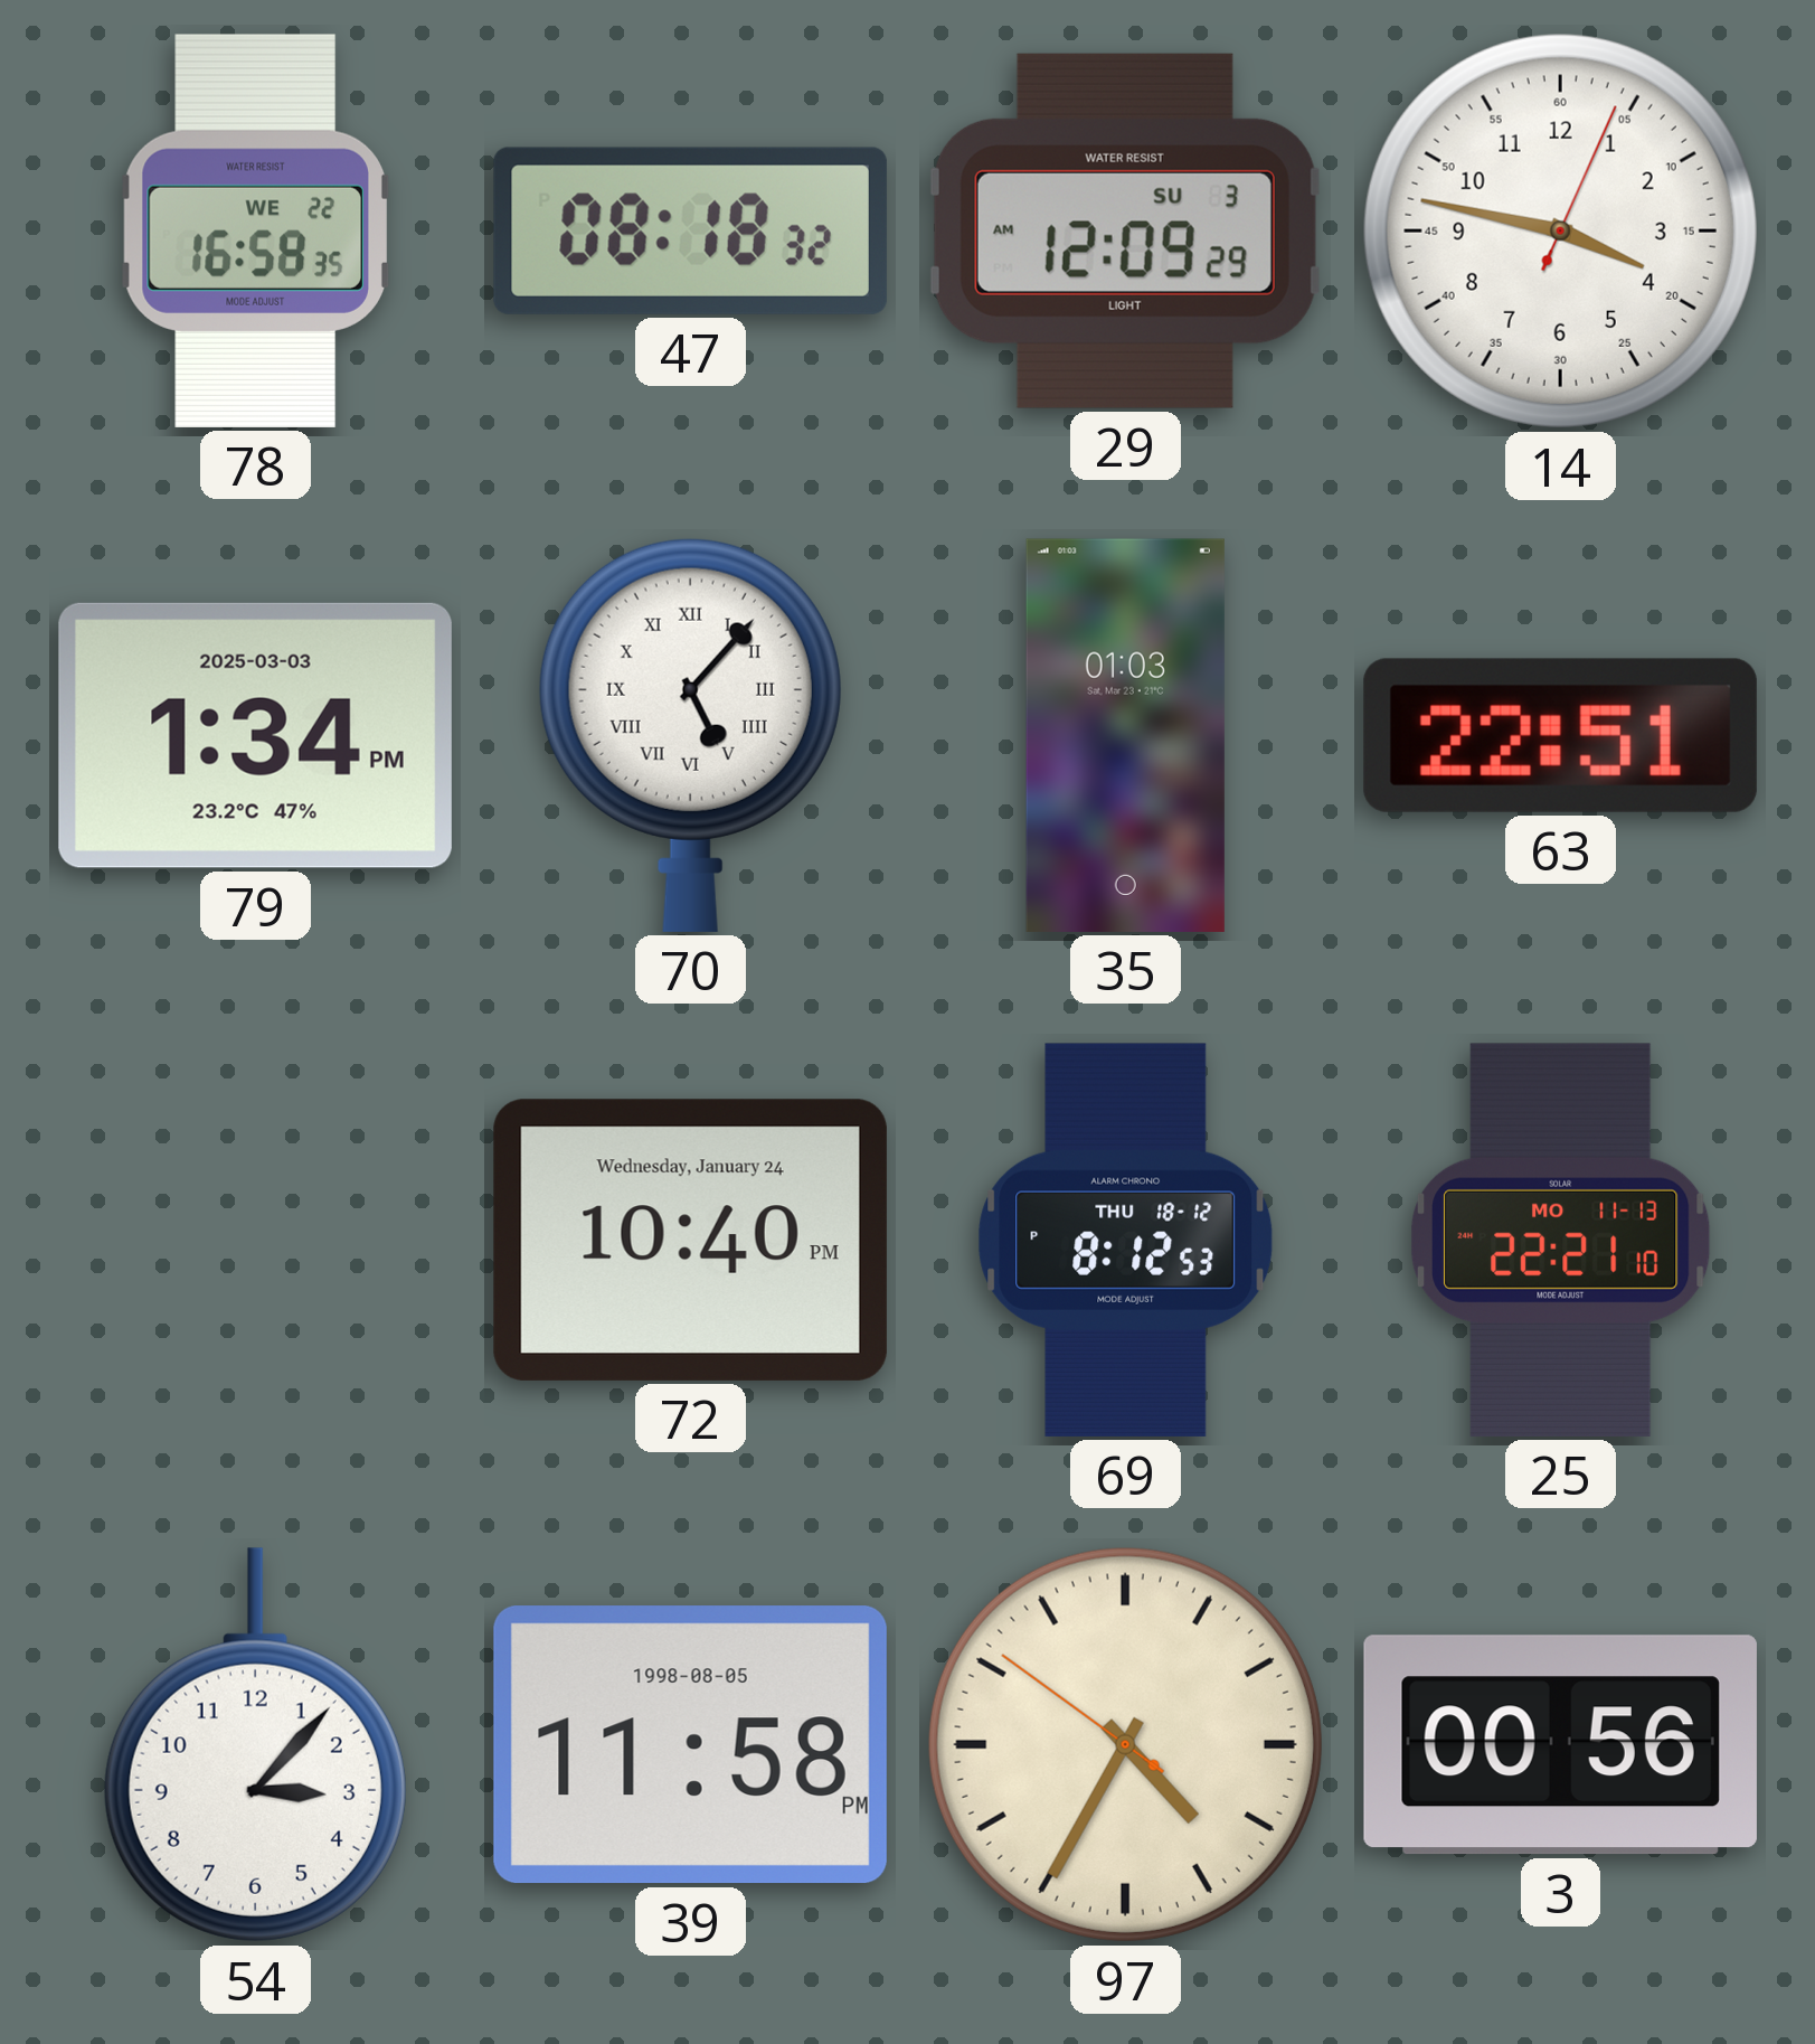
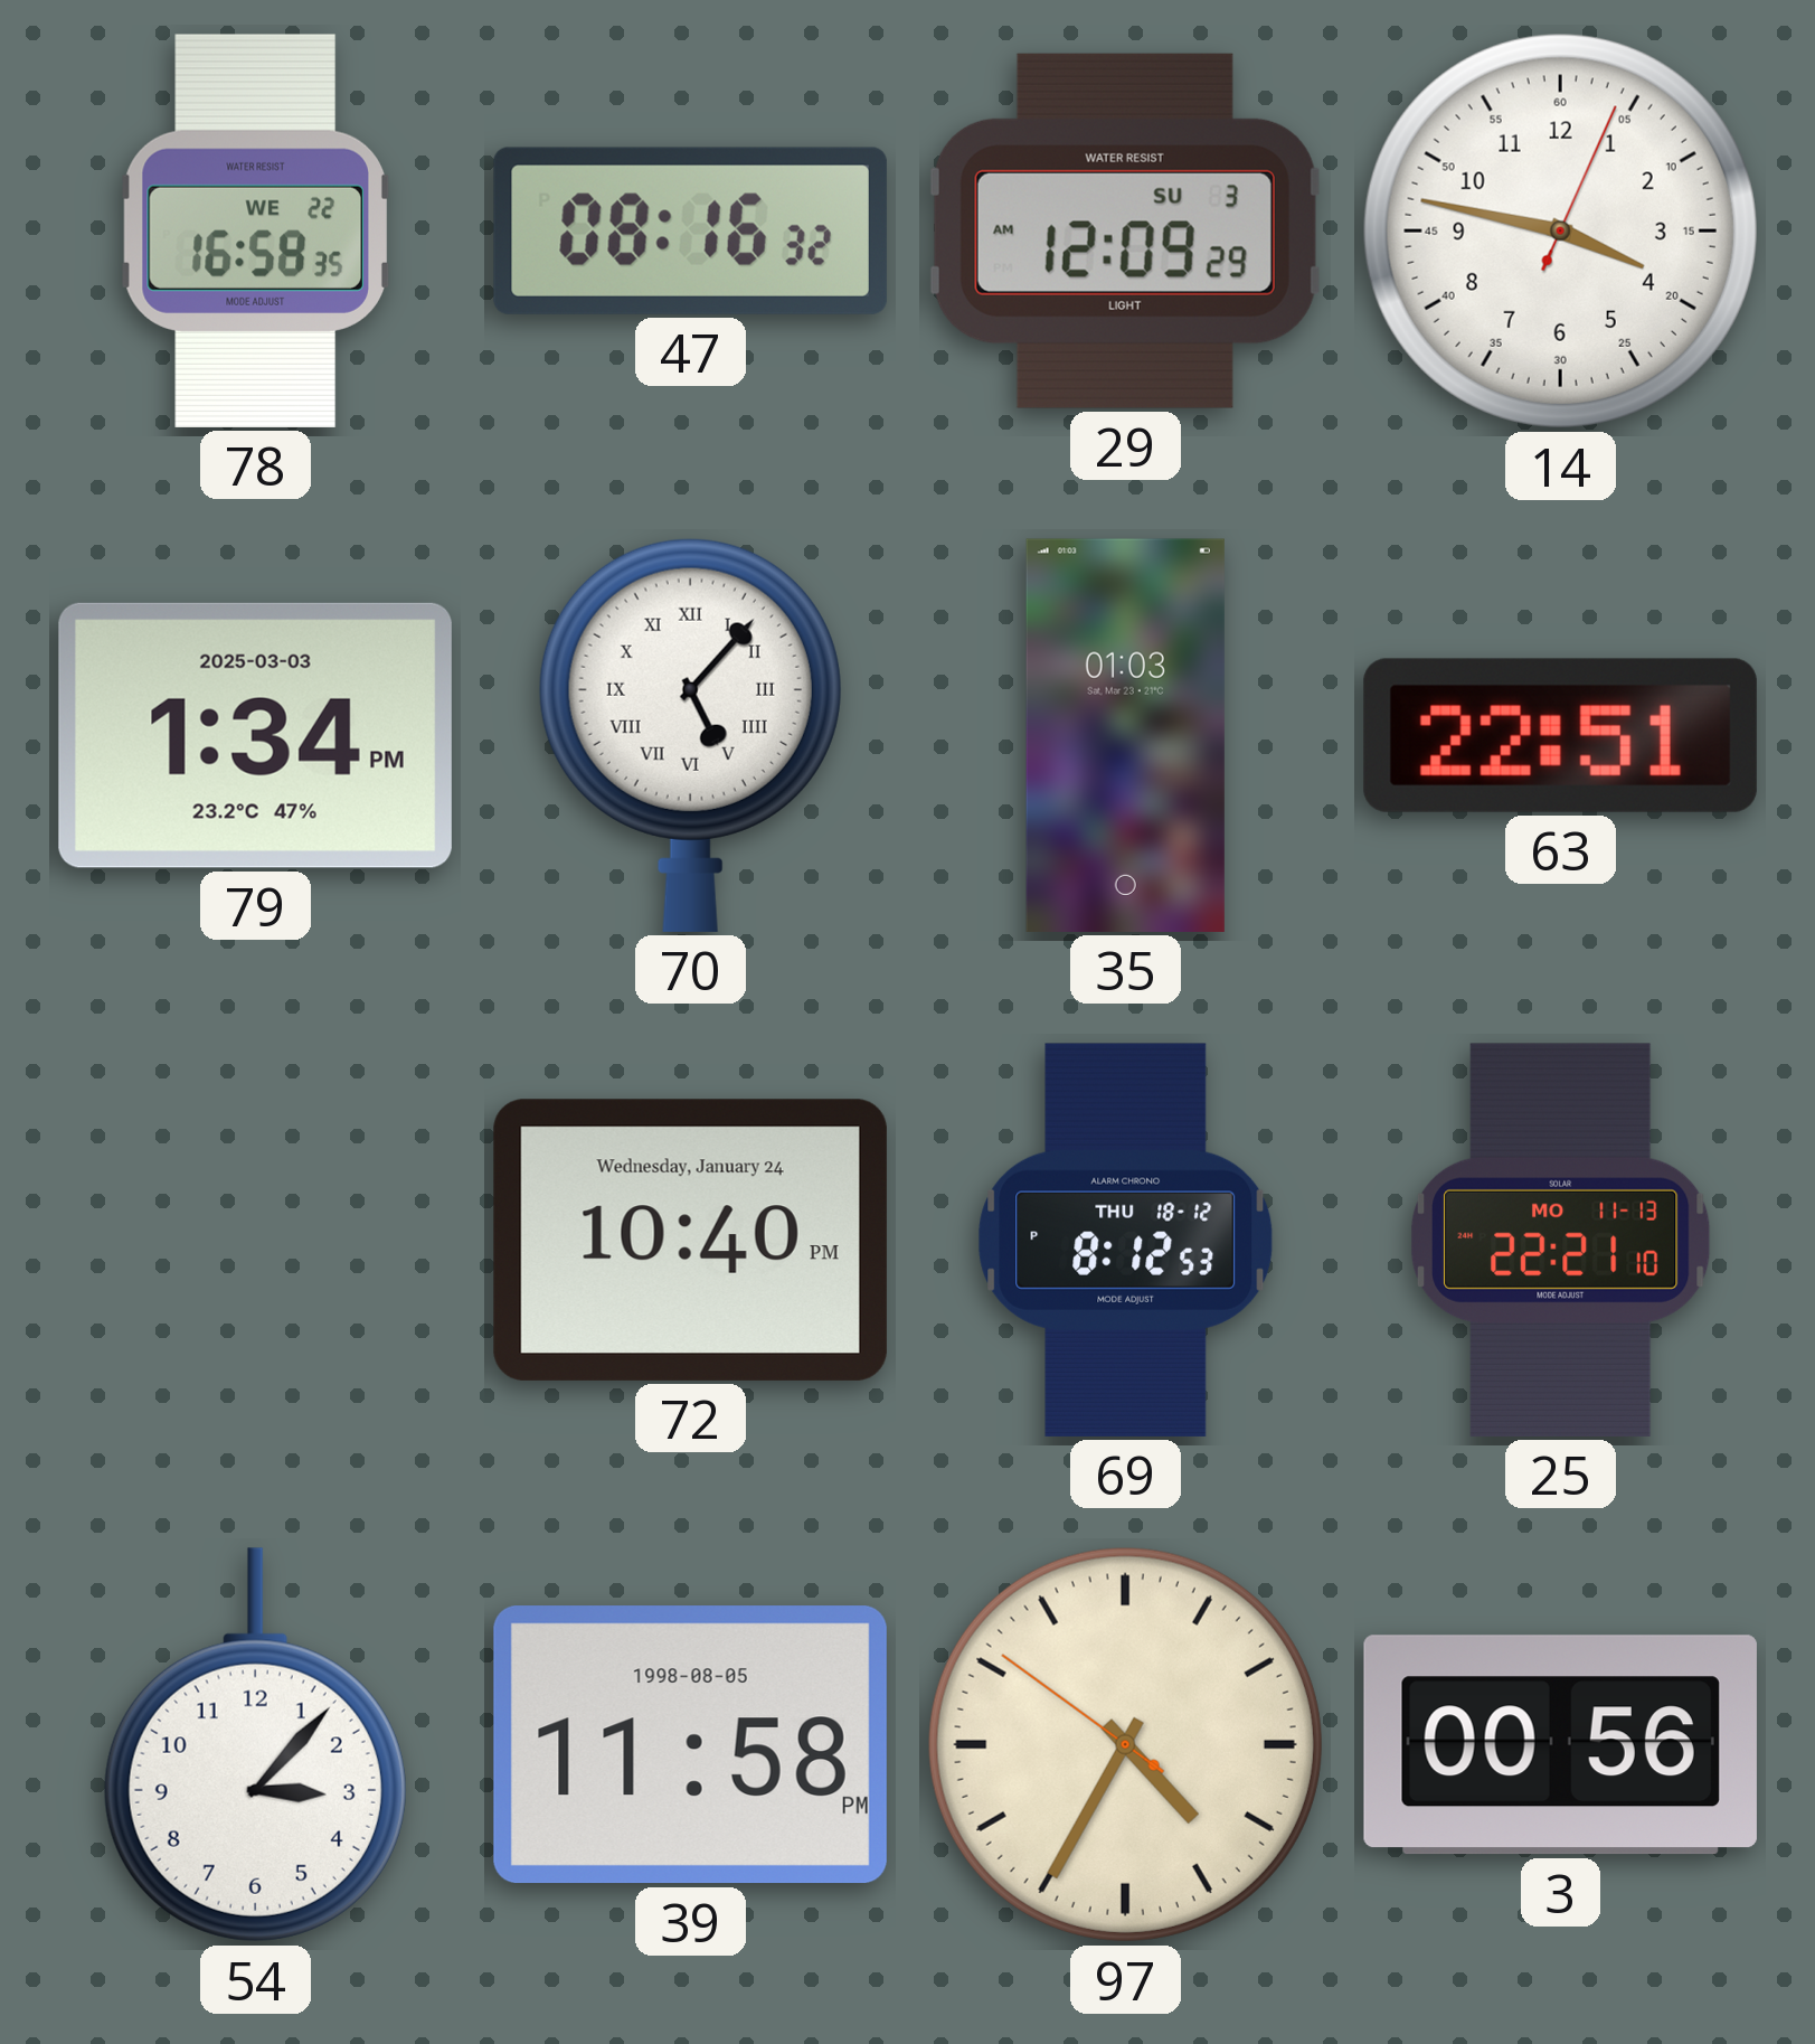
47: 08:18 -> 08:16 (690, 230)
